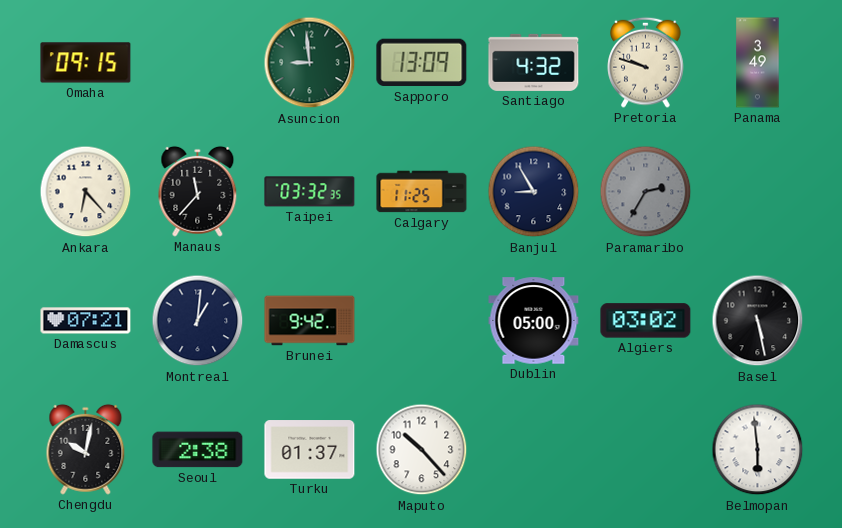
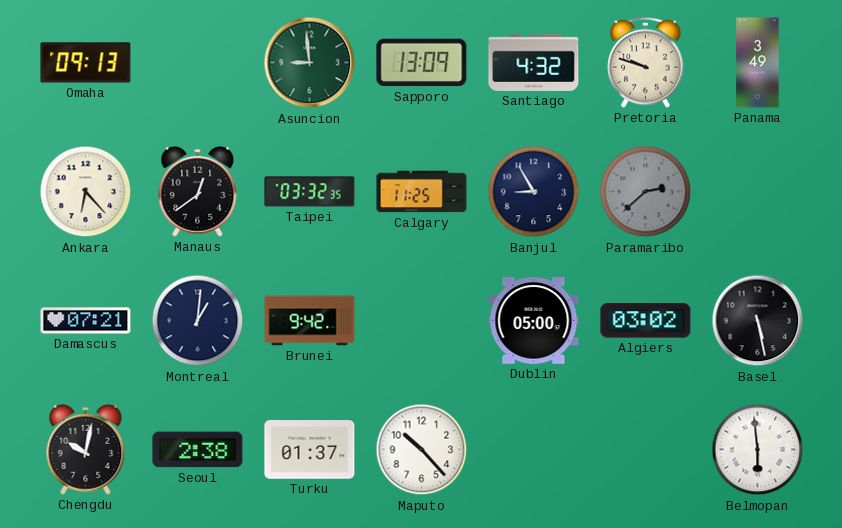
Omaha: 09:15 -> 09:13 (86, 63)
Manaus: 11:37 -> 12:39 (198, 191)
Paramaribo: 2:35 -> 2:38 (646, 192)
